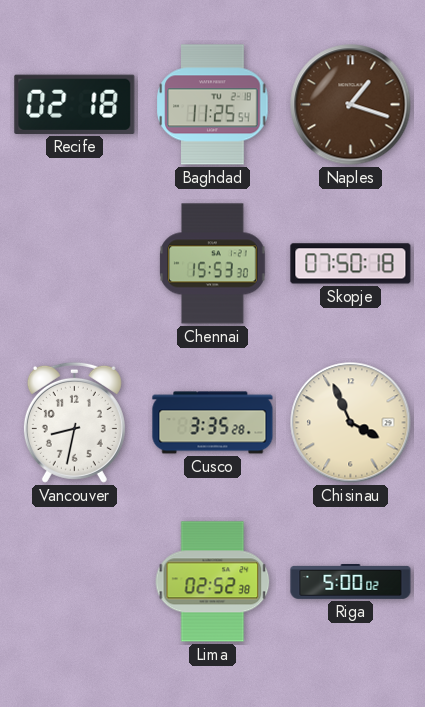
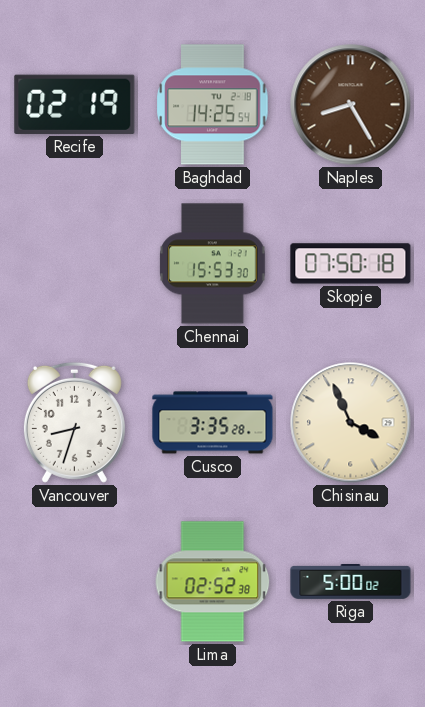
Recife: 02:18 -> 02:19 (75, 104)
Baghdad: 11:25 -> 14:25 (213, 105)
Naples: 1:18 -> 8:25 (351, 105)
Vancouver: 8:32 -> 8:33 (74, 422)
